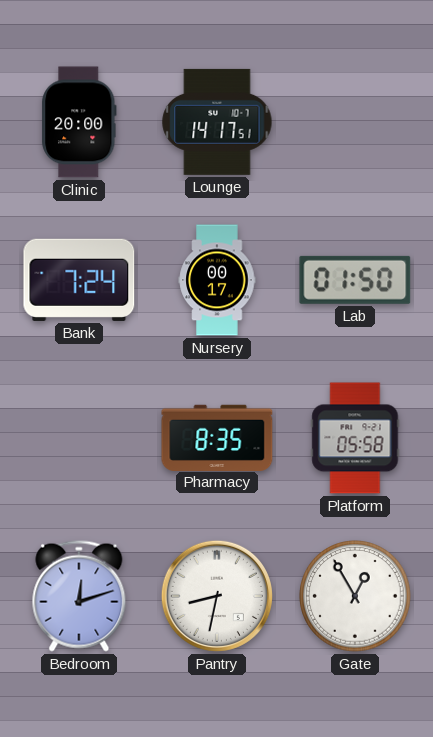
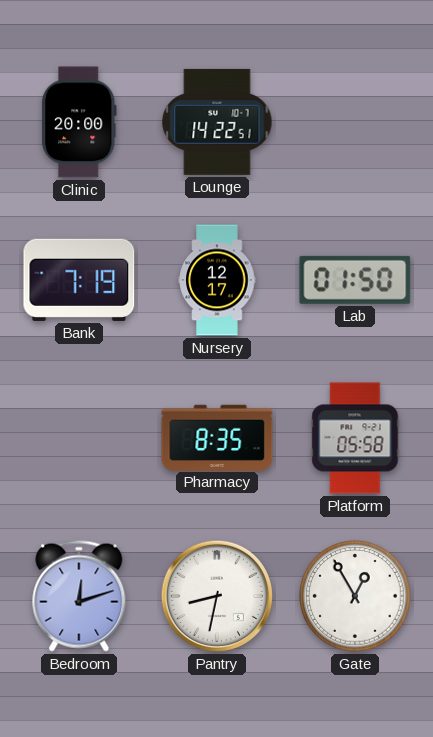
Lounge: 14:17 -> 14:22 (217, 122)
Bank: 7:24 -> 7:19 (79, 280)
Nursery: 00:17 -> 12:17 (217, 280)
